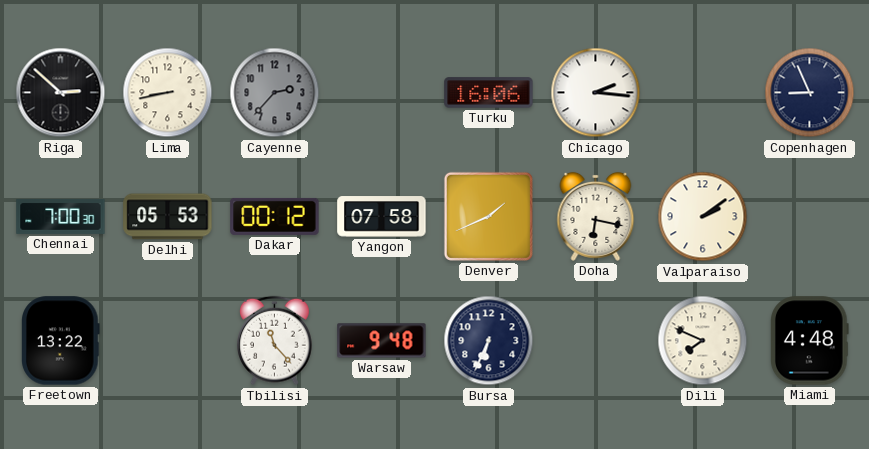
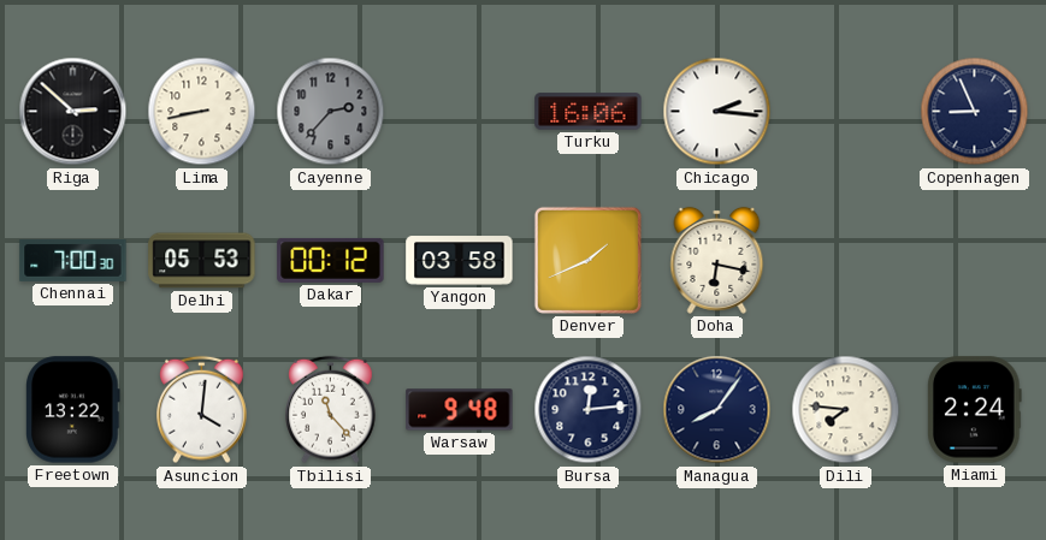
Yangon: 07:58 -> 03:58 (460, 261)
Valparaiso: 2:09 -> none (703, 217)
Asuncion: none -> 4:01 (202, 410)
Bursa: 6:34 -> 12:14 (589, 410)
Managua: none -> 8:06 (717, 410)
Dili: 7:49 -> 7:46 (846, 410)
Miami: 4:48 -> 2:24 (975, 410)
